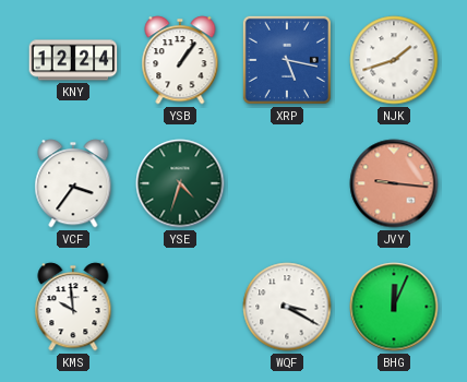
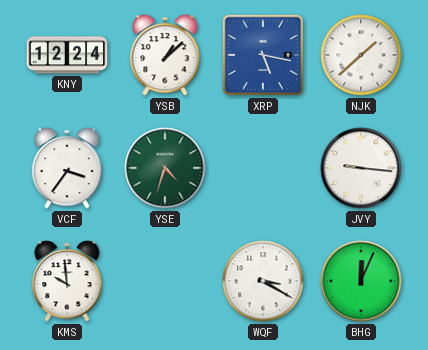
YSB: 1:06 -> 1:08 (165, 55)
NJK: 1:42 -> 1:38 (361, 55)
JVY dial: salmon -> white (361, 168)
